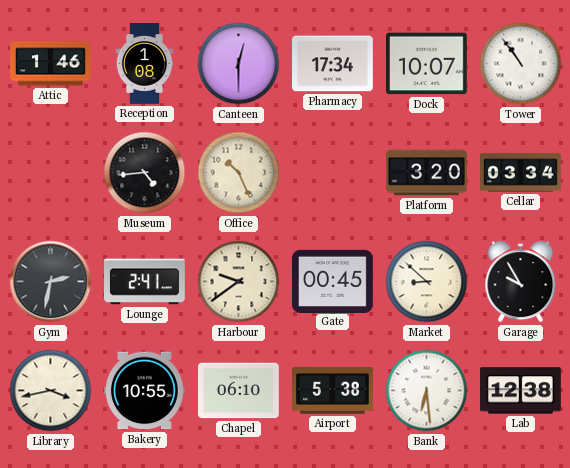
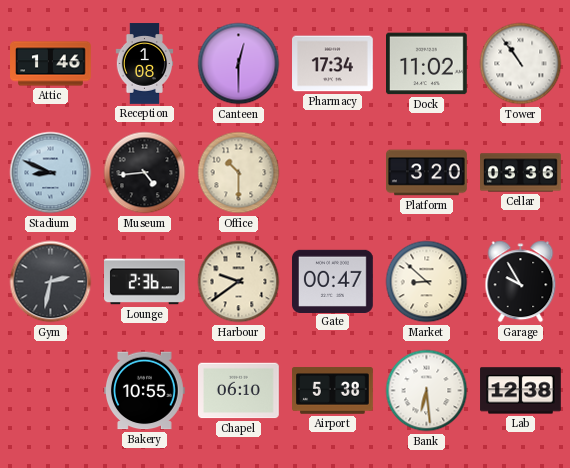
Dock: 10:07 -> 11:02 (427, 64)
Stadium: none -> 8:49 (51, 173)
Office: 10:26 -> 10:30 (239, 173)
Cellar: 03:34 -> 03:36 (521, 173)
Lounge: 2:41 -> 2:36 (145, 282)
Gate: 00:45 -> 00:47 (333, 281)
Library: 3:43 -> none (51, 391)
